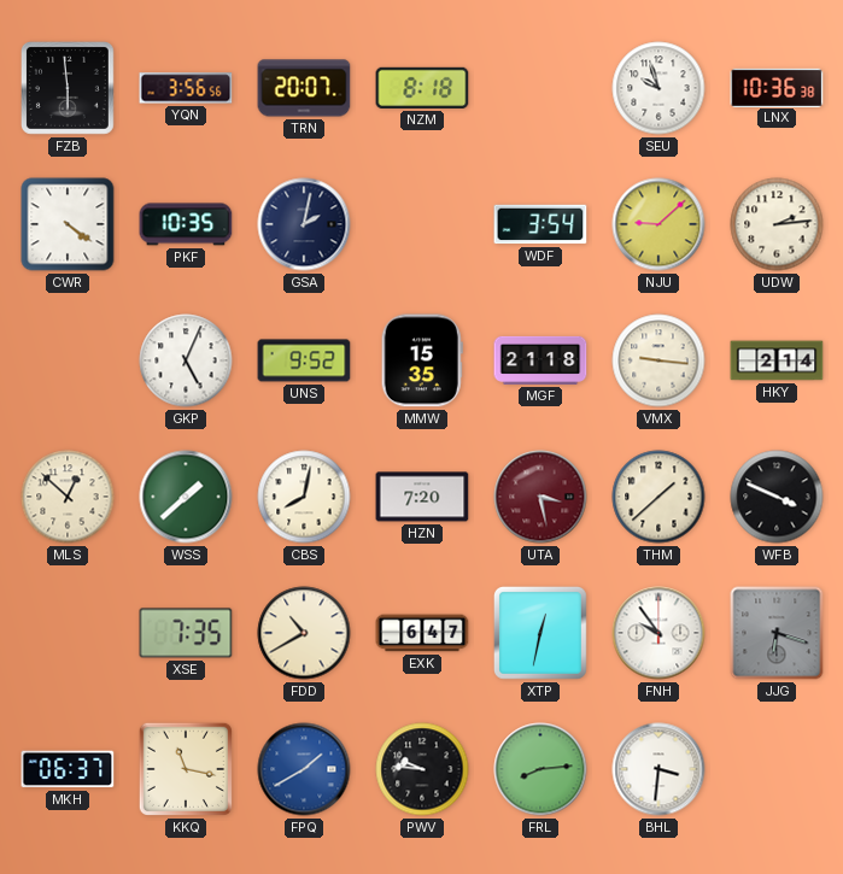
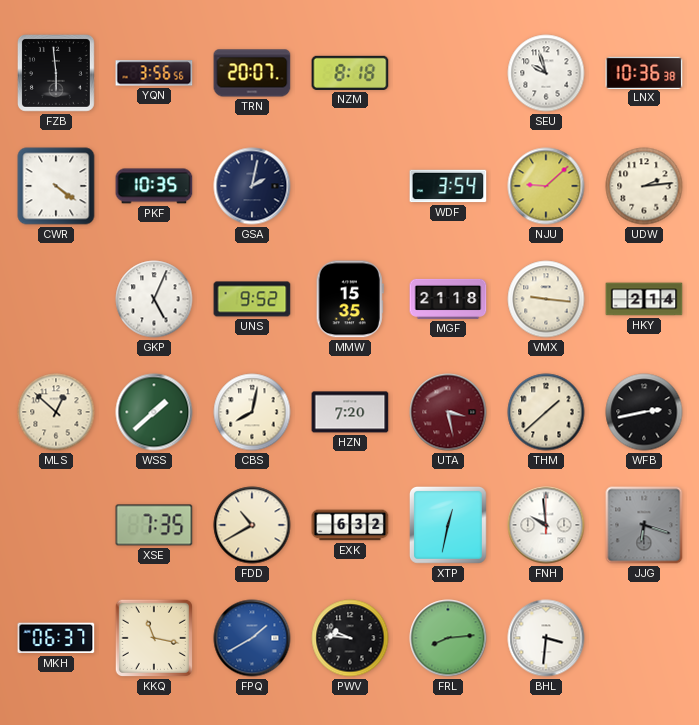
WFB: 3:49 -> 2:43 (644, 412)
EXK: 6:47 -> 6:32 (350, 525)
FNH: 9:54 -> 9:59 (546, 525)
